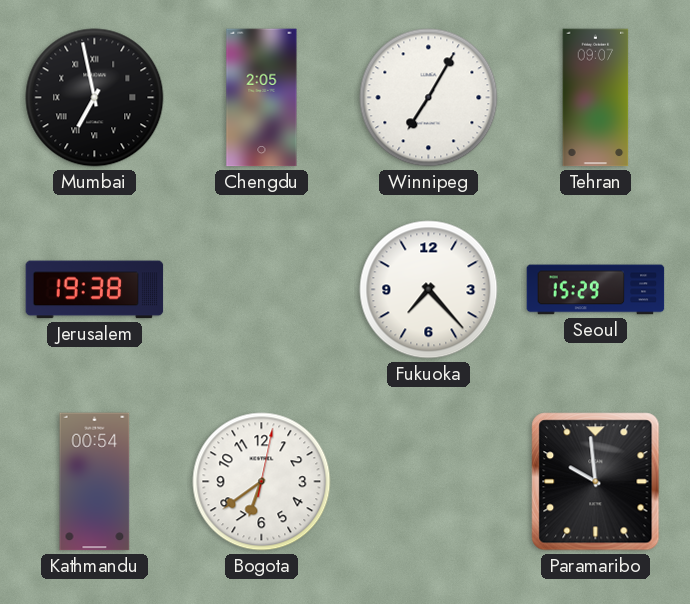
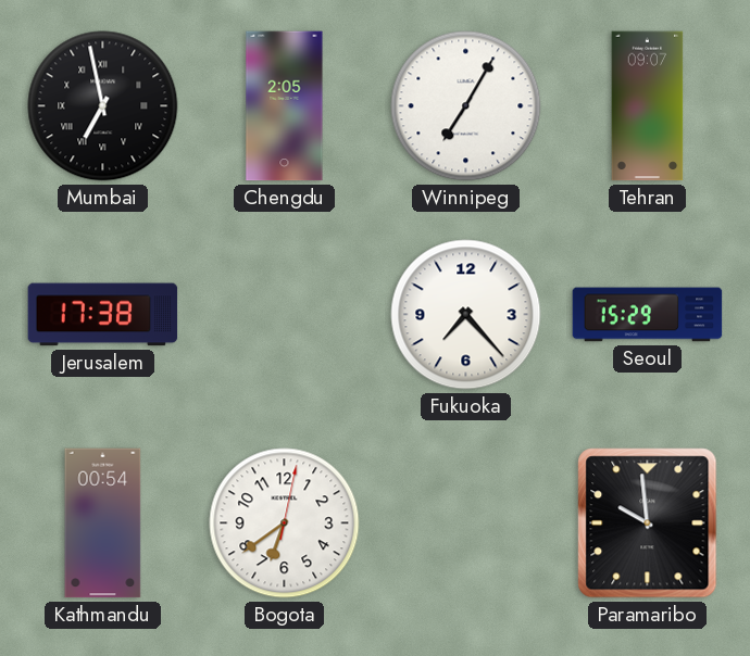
Jerusalem: 19:38 -> 17:38 (103, 315)
